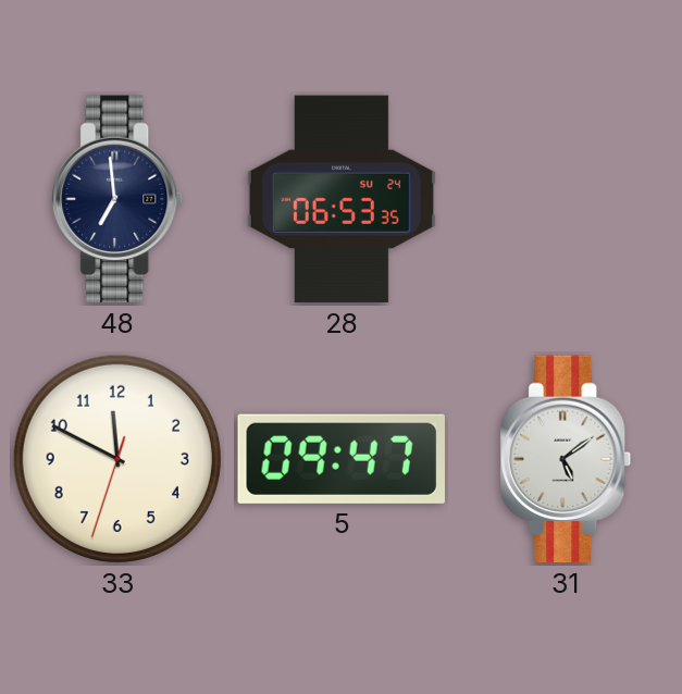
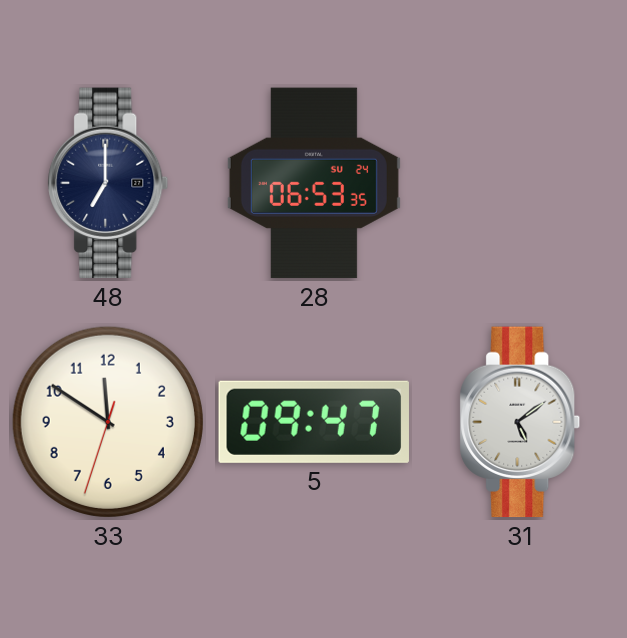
48: 6:59 -> 7:00 (108, 183)
33: 11:49 -> 11:50 (108, 422)
